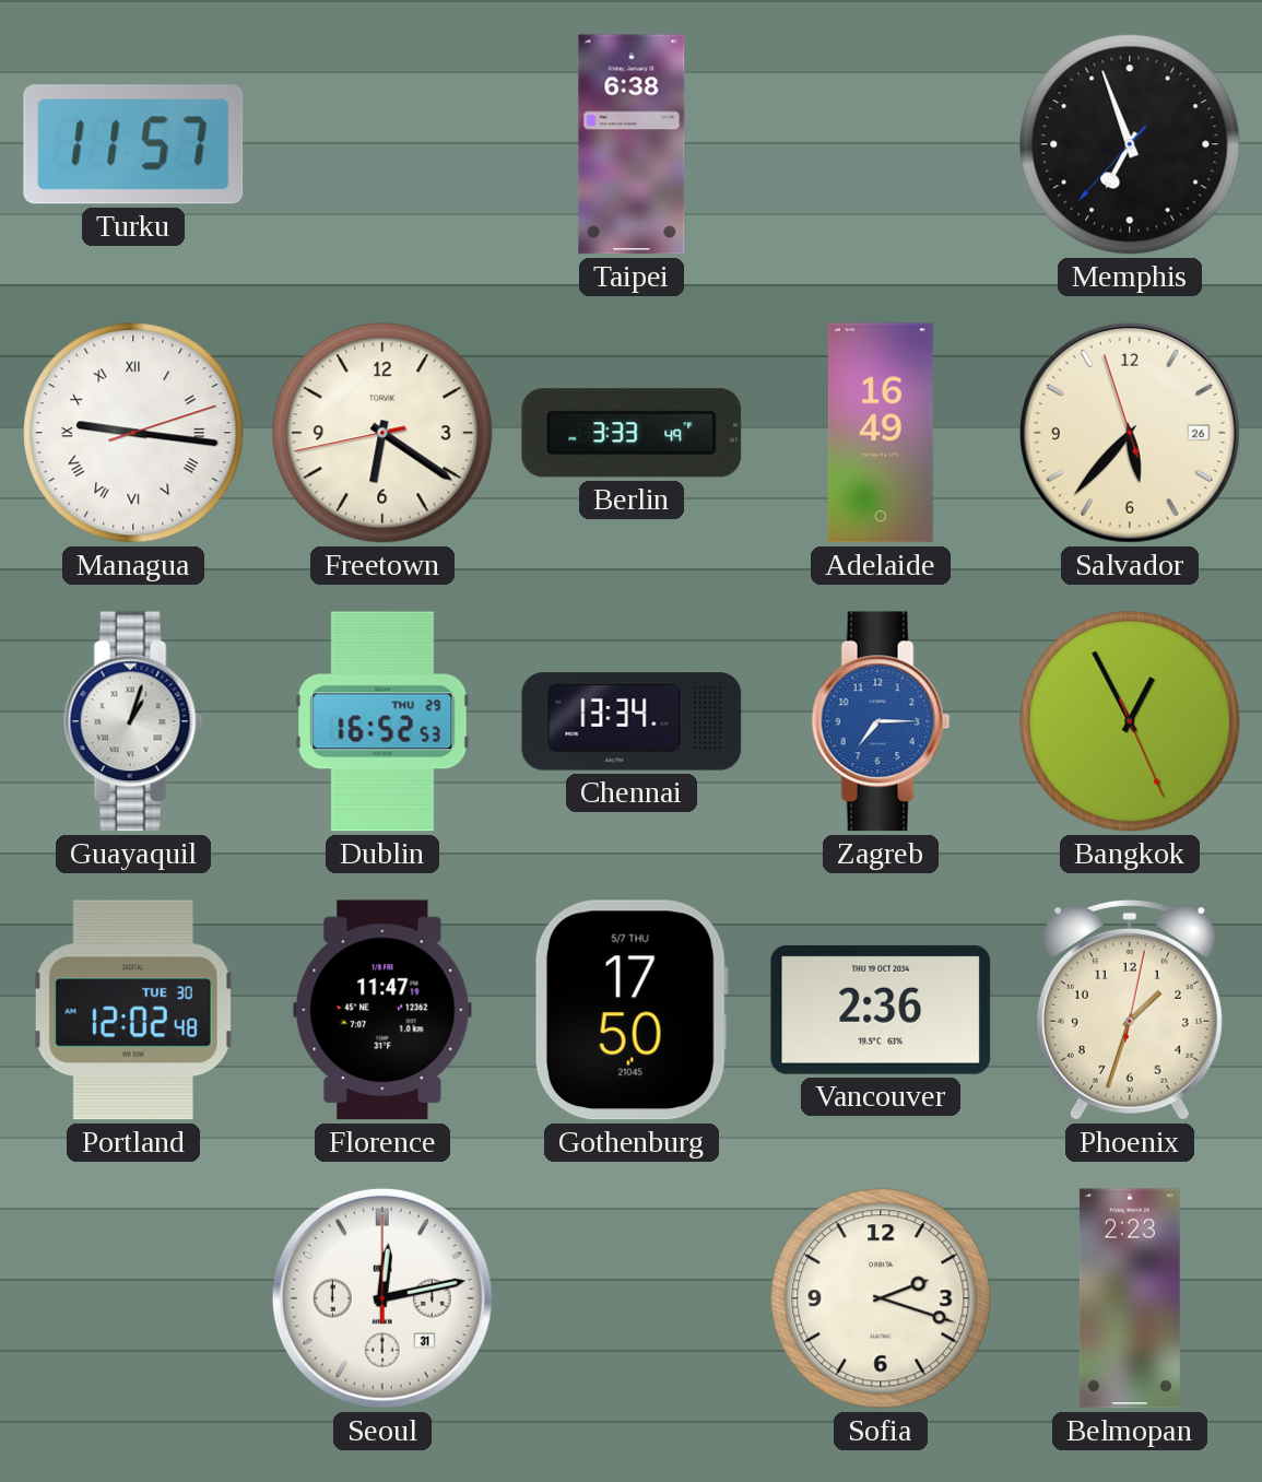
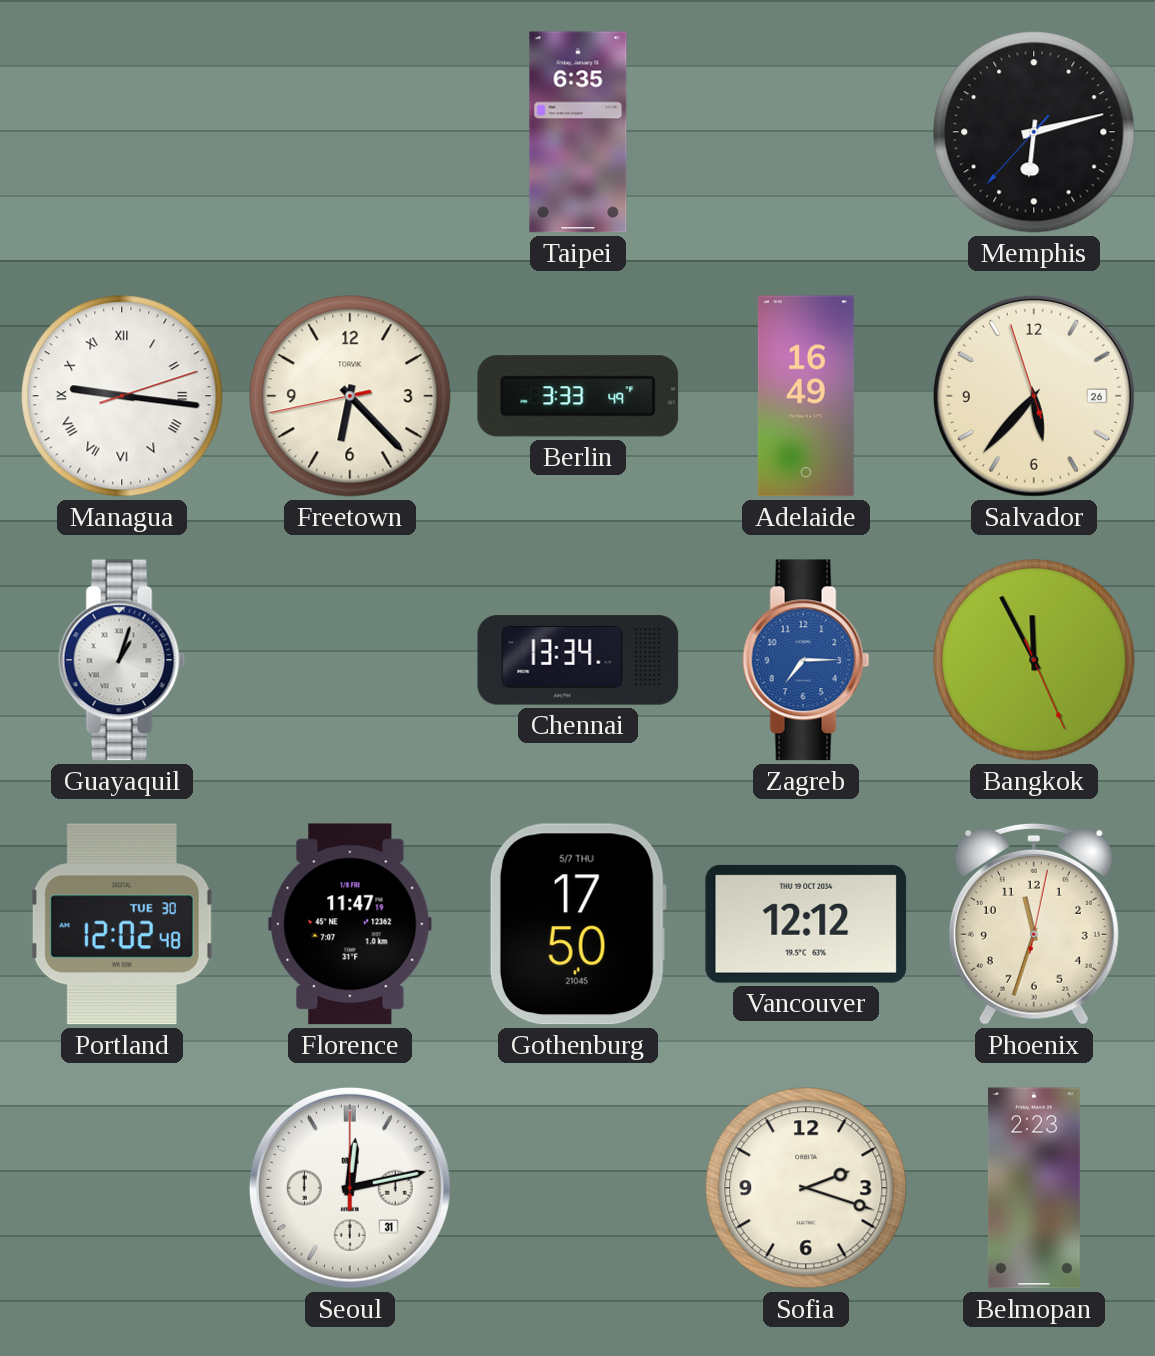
Turku: 11:57 -> none (133, 144)
Taipei: 6:38 -> 6:35 (578, 132)
Memphis: 6:56 -> 6:12 (1034, 132)
Freetown: 6:20 -> 6:22 (350, 396)
Dublin: 16:52 -> none (382, 721)
Bangkok: 12:55 -> 11:55 (1034, 660)
Vancouver: 2:36 -> 12:12 (806, 924)
Phoenix: 1:33 -> 11:33 (1034, 924)
